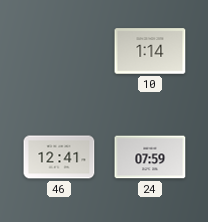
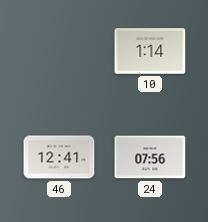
24: 07:59 -> 07:56 (150, 157)
